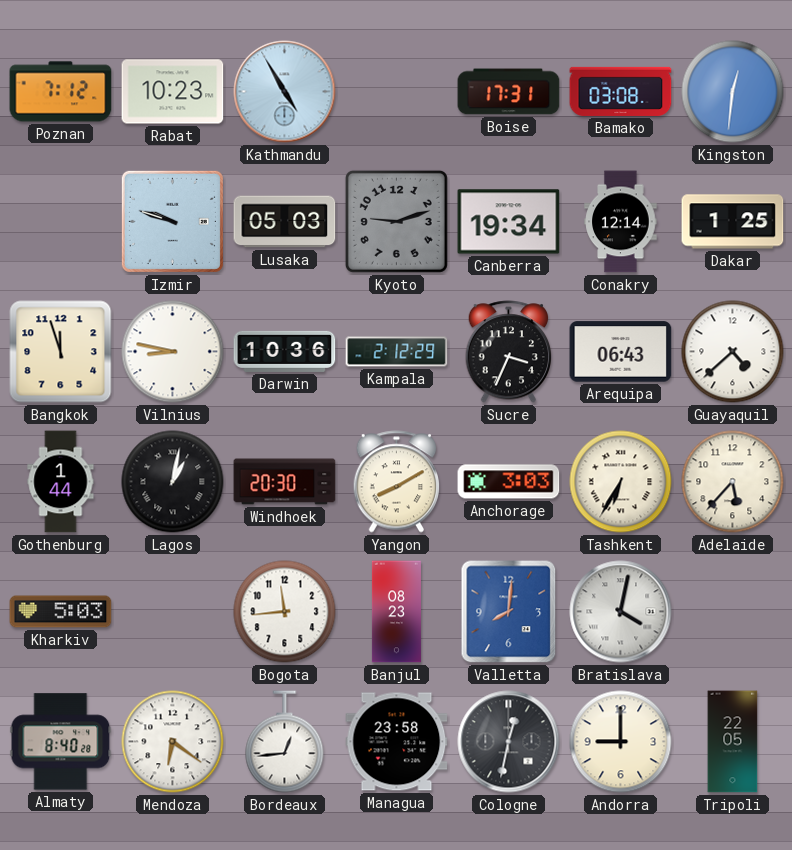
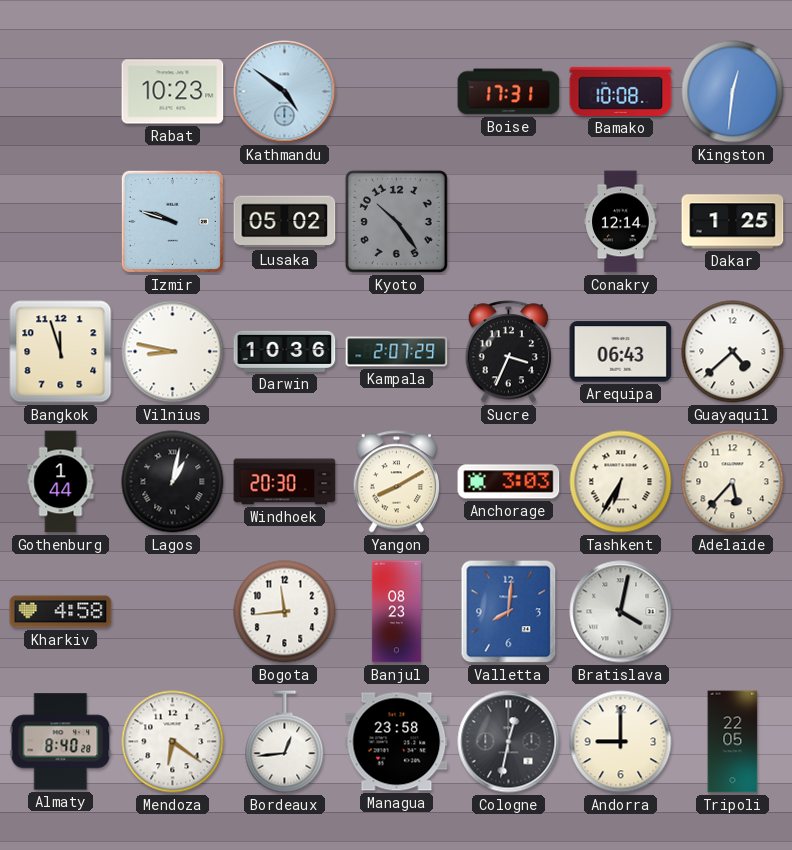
Poznan: 7:12 -> none (61, 92)
Kathmandu: 4:55 -> 4:51 (285, 92)
Bamako: 03:08 -> 10:08 (621, 91)
Lusaka: 05:03 -> 05:02 (285, 222)
Kyoto: 9:12 -> 10:24 (396, 221)
Canberra: 19:34 -> none (509, 222)
Kampala: 2:12 -> 2:07 (397, 352)
Kharkiv: 5:03 -> 4:58 (61, 612)
